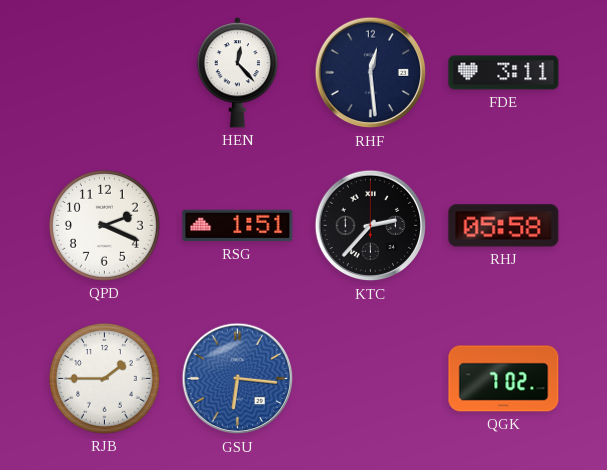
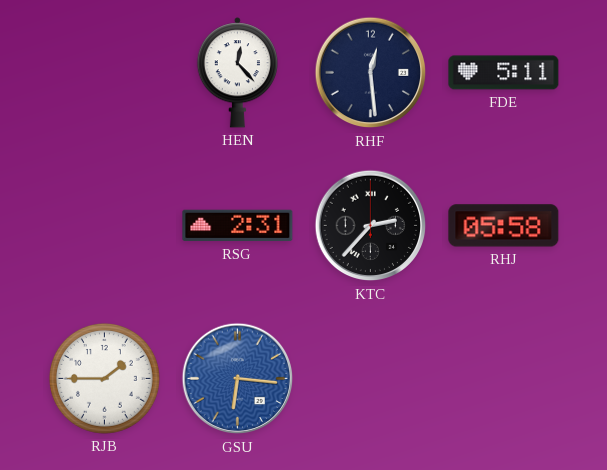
FDE: 3:11 -> 5:11 (504, 73)
QPD: 2:19 -> none (104, 225)
RSG: 1:51 -> 2:31 (238, 226)
QGK: 7:02 -> none (504, 379)
